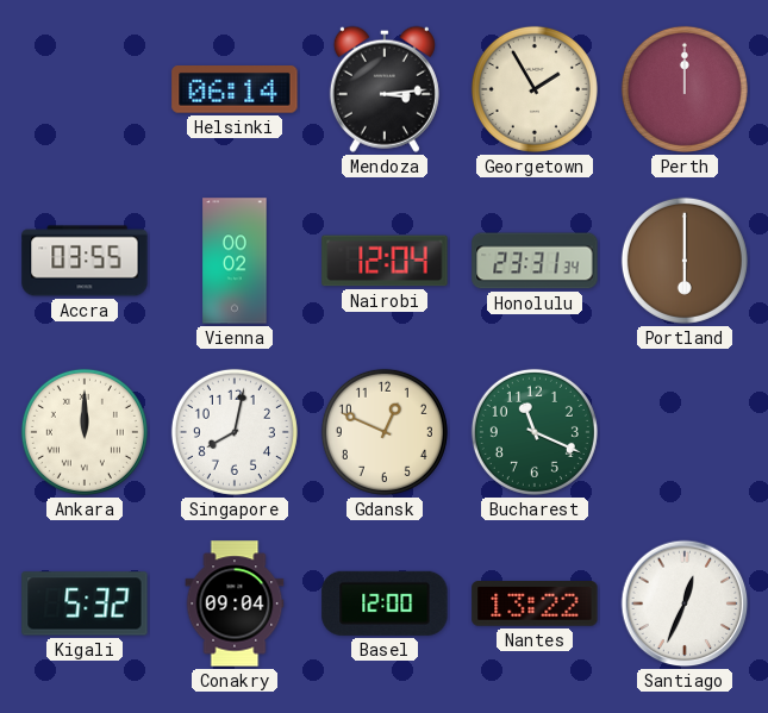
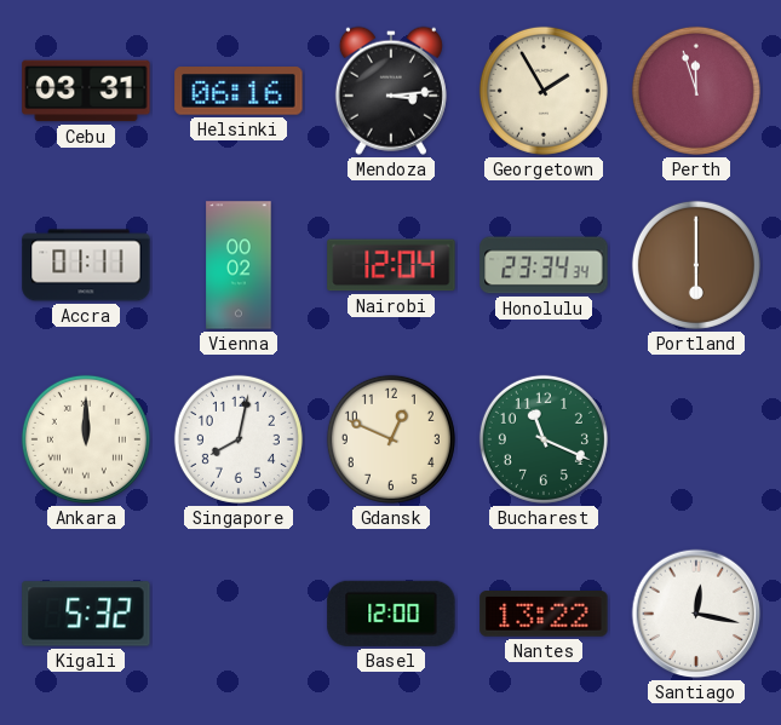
Cebu: none -> 03:31 (86, 91)
Helsinki: 06:14 -> 06:16 (239, 92)
Perth: 12:00 -> 11:57 (696, 91)
Accra: 03:55 -> 01:11 (86, 265)
Honolulu: 23:31 -> 23:34 (544, 265)
Conakry: 09:04 -> none (235, 603)
Santiago: 12:34 -> 12:17 (696, 614)
